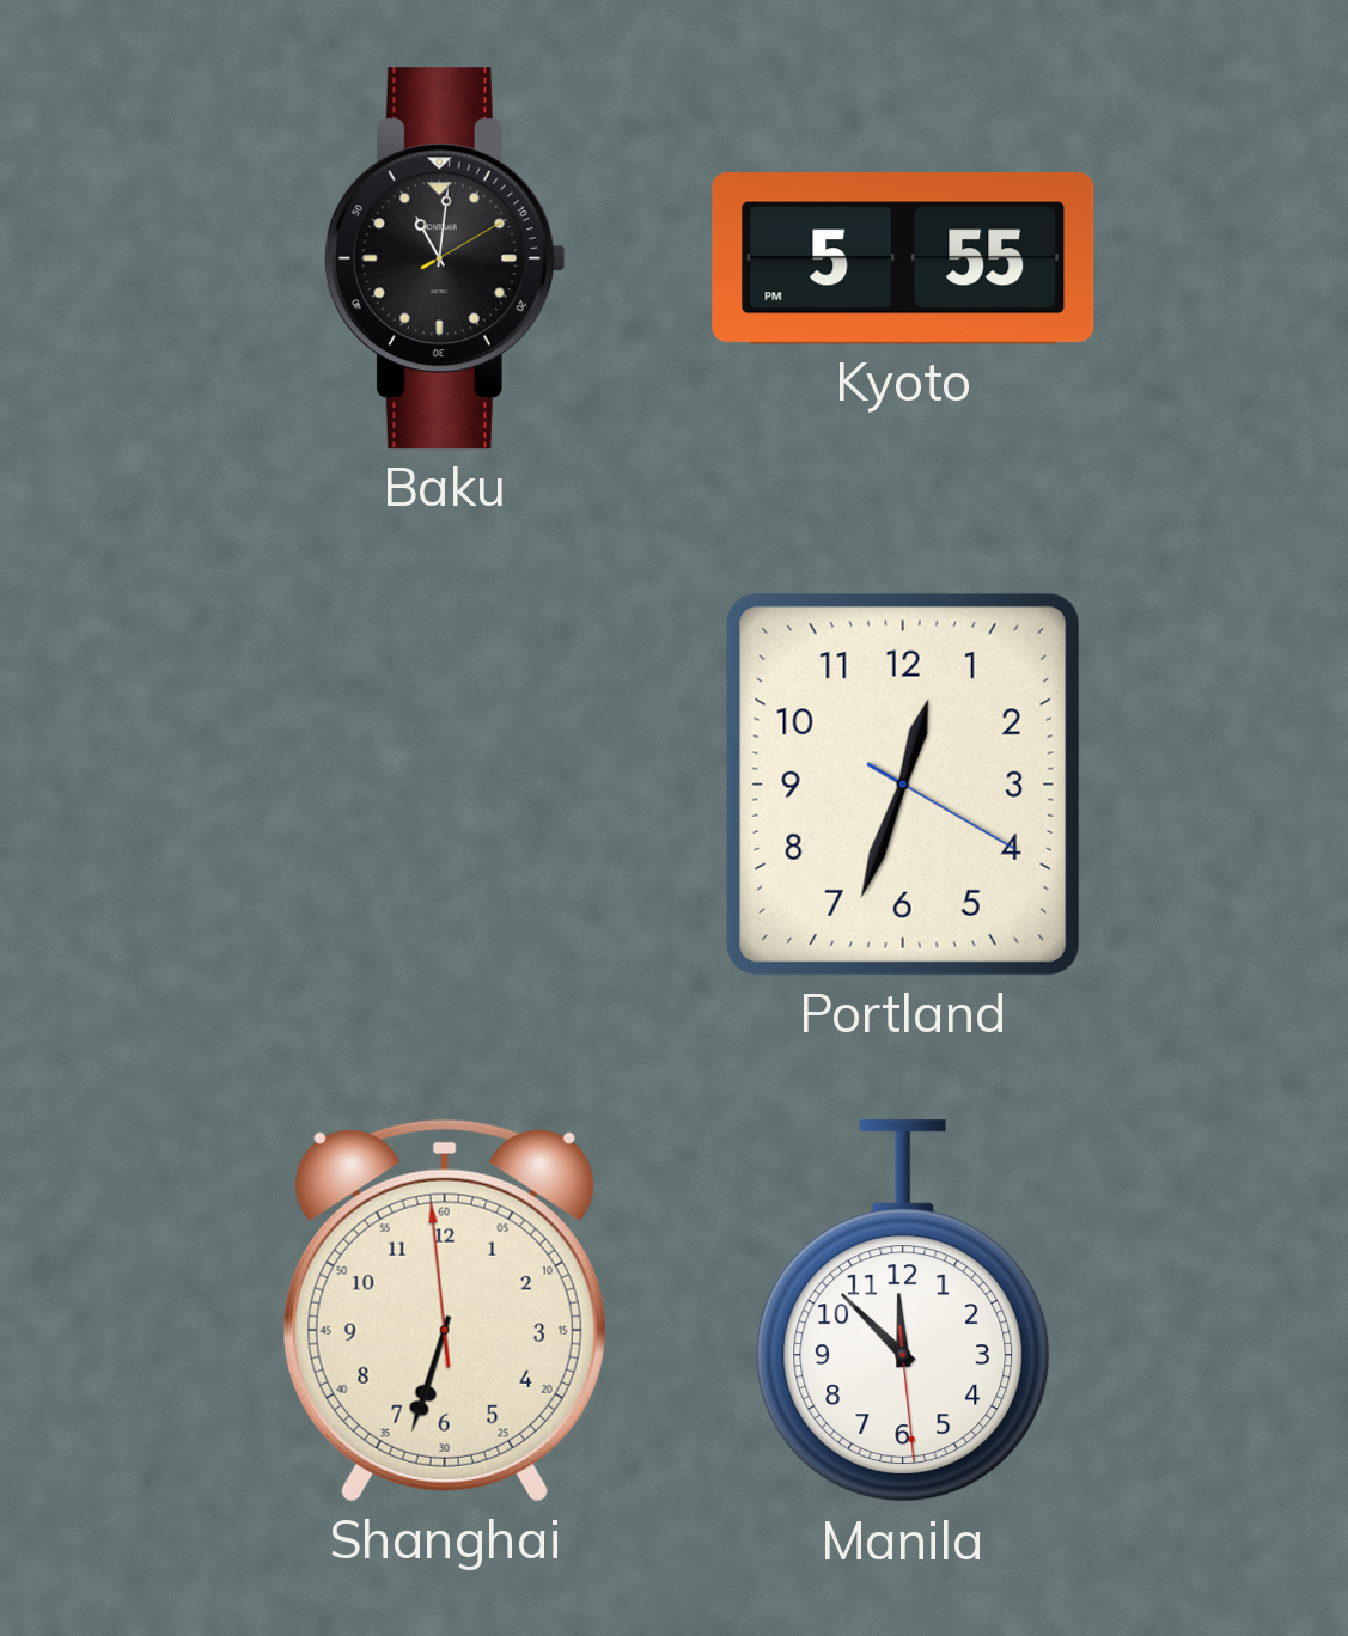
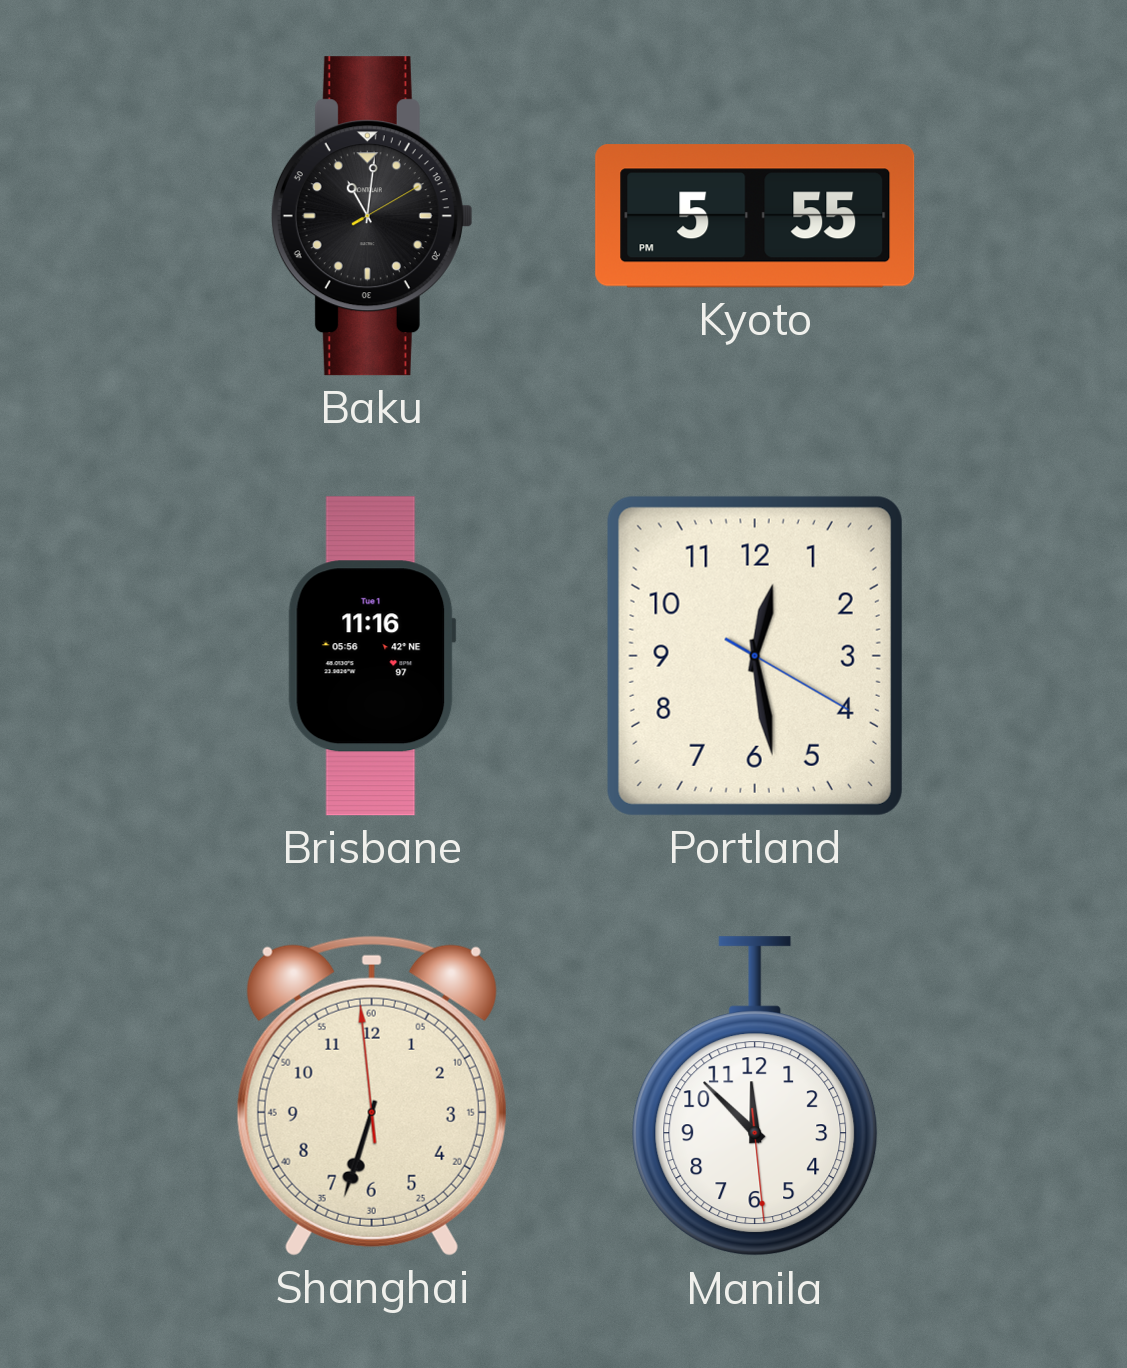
Brisbane: none -> 11:16 (372, 656)
Portland: 12:33 -> 12:28 (755, 656)
